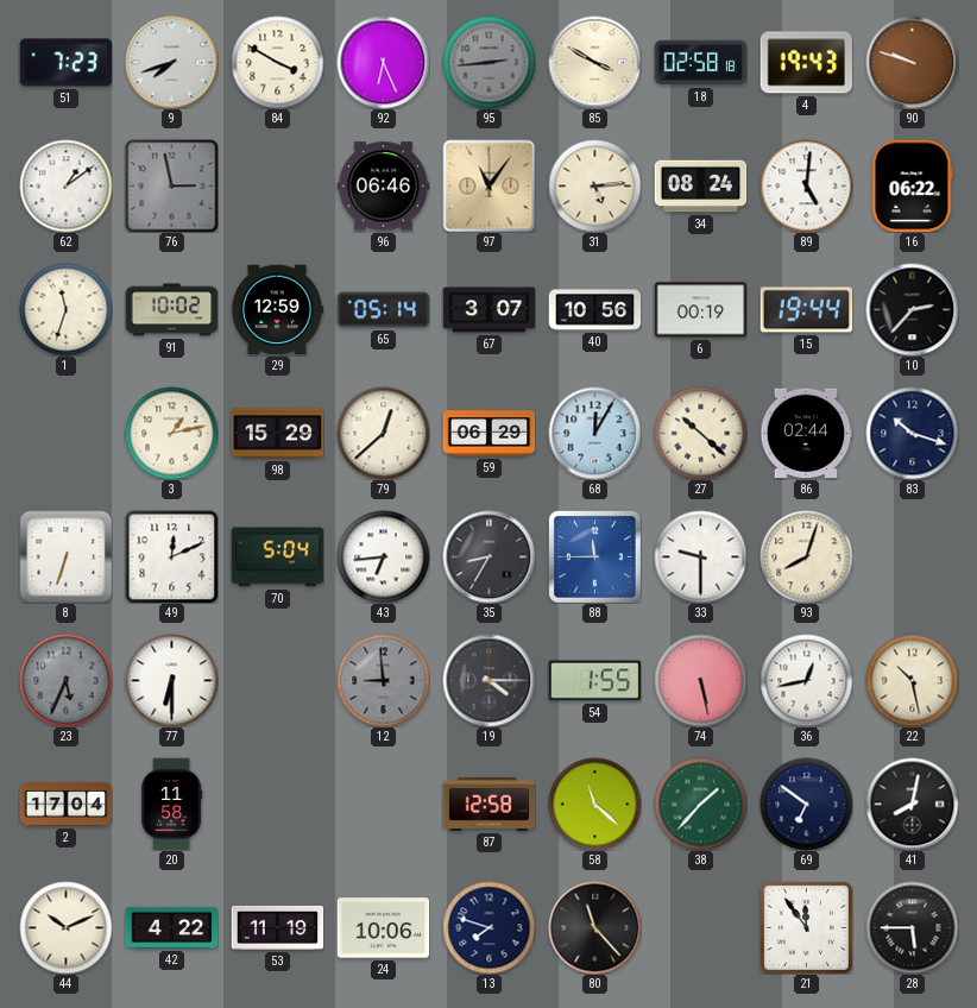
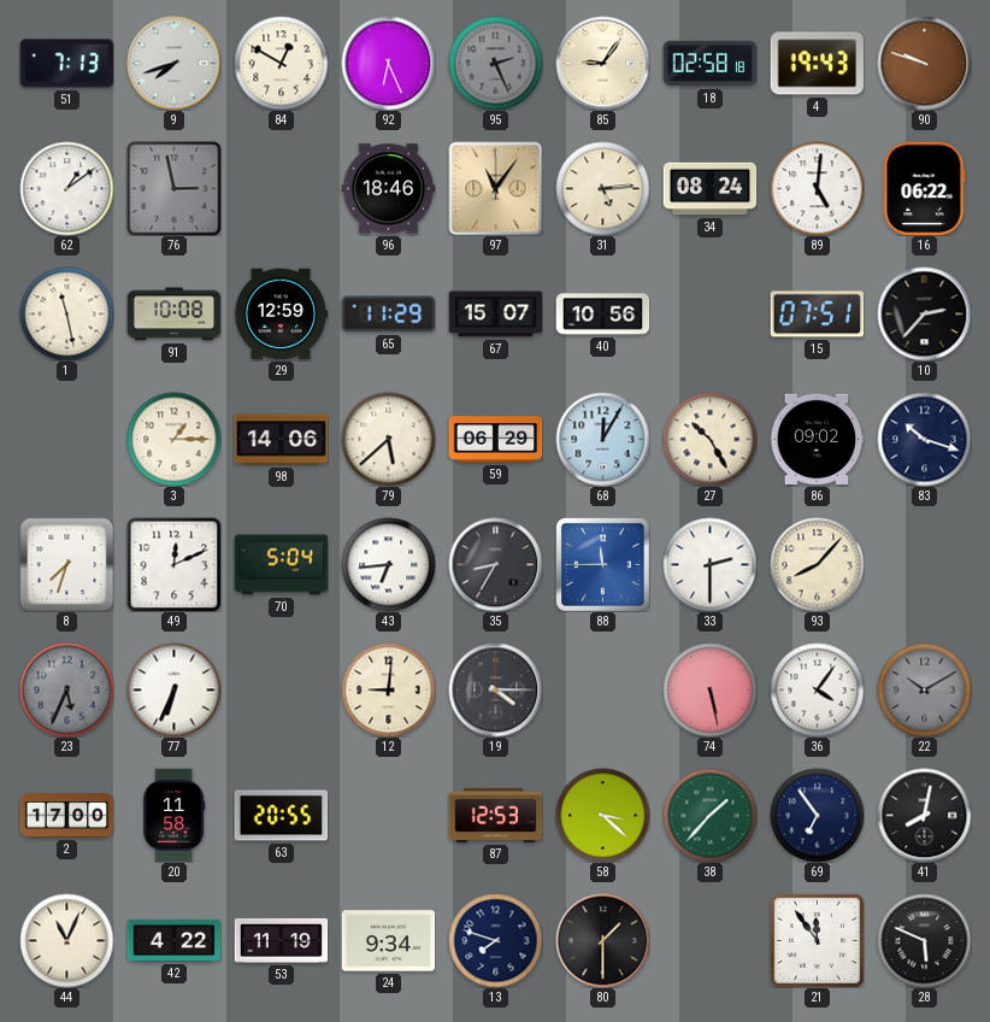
51: 7:23 -> 7:13 (66, 64)
84: 3:50 -> 12:50 (281, 63)
95: 2:44 -> 2:26 (495, 63)
85: 3:50 -> 9:06 (602, 63)
96: 06:46 -> 18:46 (388, 189)
1: 11:33 -> 11:28 (66, 313)
91: 10:02 -> 10:08 (173, 315)
65: 05:14 -> 11:29 (388, 315)
67: 3:07 -> 15:07 (495, 315)
6: 00:19 -> none (700, 310)
15: 19:44 -> 07:51 (817, 315)
3: 1:13 -> 1:15 (173, 439)
98: 15:29 -> 14:06 (281, 440)
79: 12:38 -> 5:38 (388, 439)
27: 10:22 -> 10:25 (709, 439)
86: 02:44 -> 09:02 (817, 440)
8: 6:33 -> 7:33 (66, 564)
33: 9:30 -> 2:30 (709, 564)
93: 8:03 -> 8:07 (817, 564)
77: 6:30 -> 6:34 (173, 689)
12: 8:59 -> 9:01 (388, 689)
12 dial: grey -> cream (388, 689)
54: 1:55 -> none (594, 681)
36: 12:43 -> 4:06 (817, 689)
22: 10:28 -> 10:10 (924, 689)
22 dial: cream -> grey (924, 689)
2: 17:04 -> 17:00 (66, 816)
63: none -> 20:55 (281, 816)
87: 12:58 -> 12:53 (495, 815)
58: 11:22 -> 3:22 (602, 815)
69: 6:51 -> 6:54 (817, 815)
44: 10:11 -> 11:04 (66, 940)
24: 10:06 -> 9:34 (388, 941)
80: 11:23 -> 1:30 (602, 940)
28: 5:45 -> 5:49 (924, 940)
